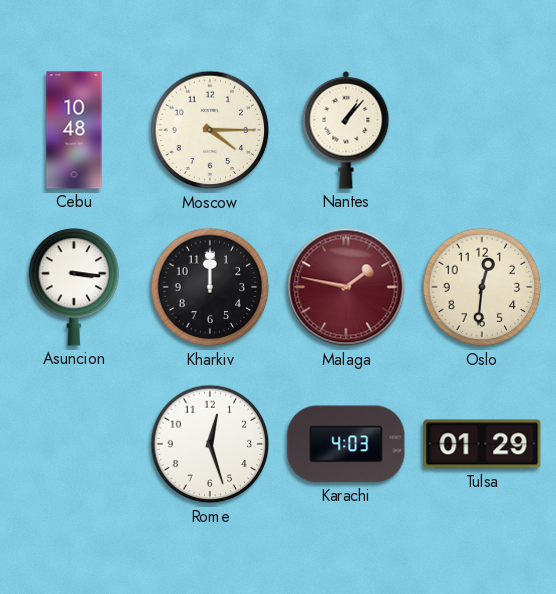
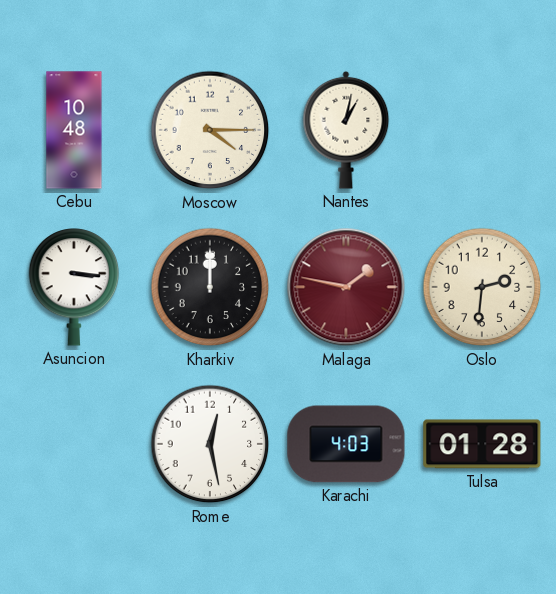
Nantes: 1:07 -> 1:02 (346, 130)
Oslo: 12:31 -> 2:31 (482, 287)
Rome: 12:27 -> 12:28 (210, 444)
Tulsa: 01:29 -> 01:28 (482, 444)
